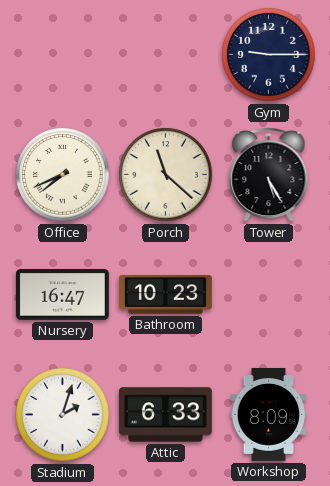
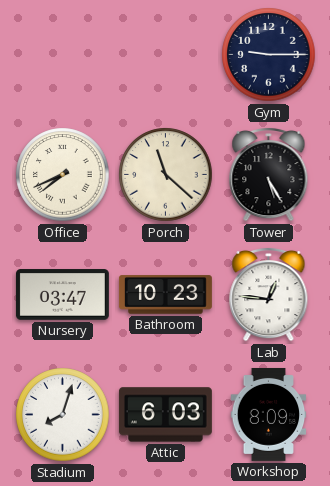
Nursery: 16:47 -> 03:47 (62, 295)
Lab: none -> 12:46 (269, 294)
Stadium: 2:03 -> 8:03 (63, 415)
Attic: 6:33 -> 6:03 (165, 415)
